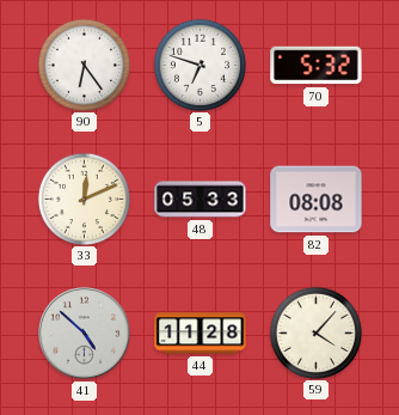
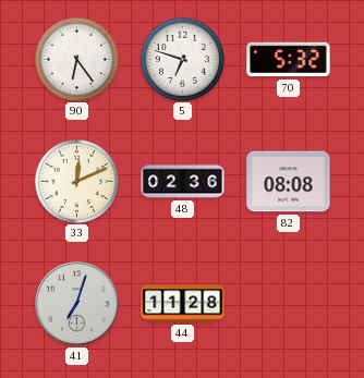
48: 05:33 -> 02:36 (183, 182)
41: 4:52 -> 7:03 (76, 303)
59: 4:07 -> none (315, 332)
